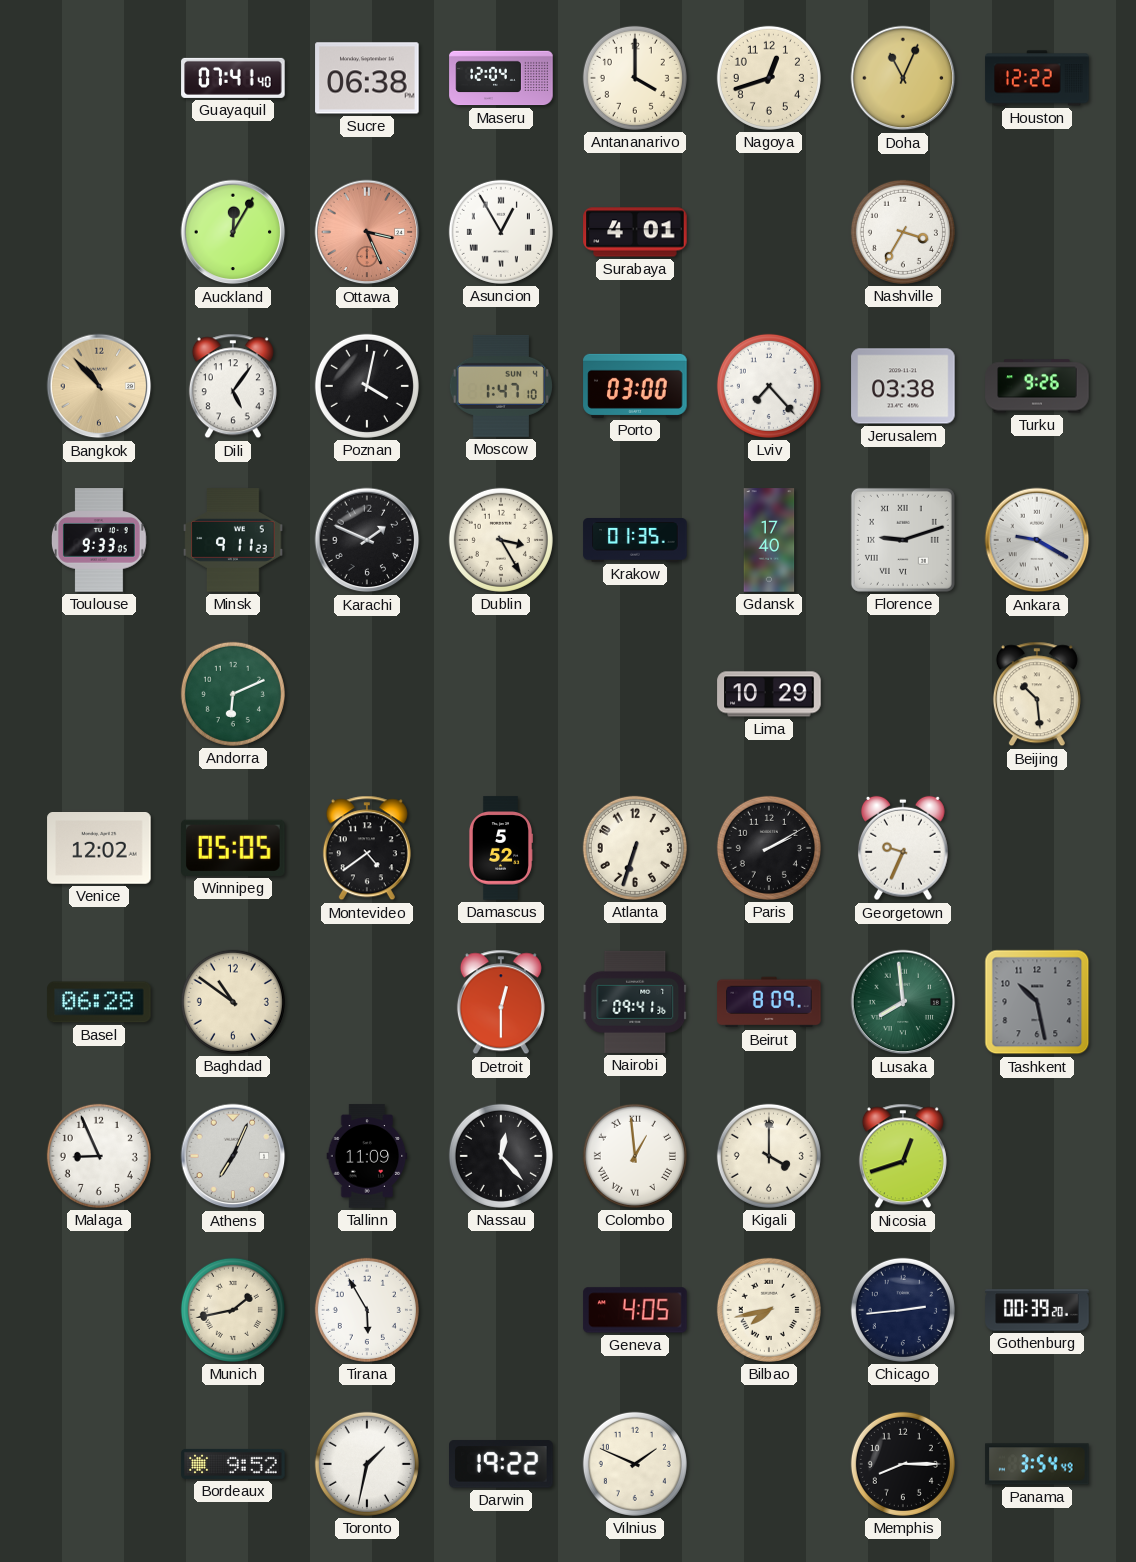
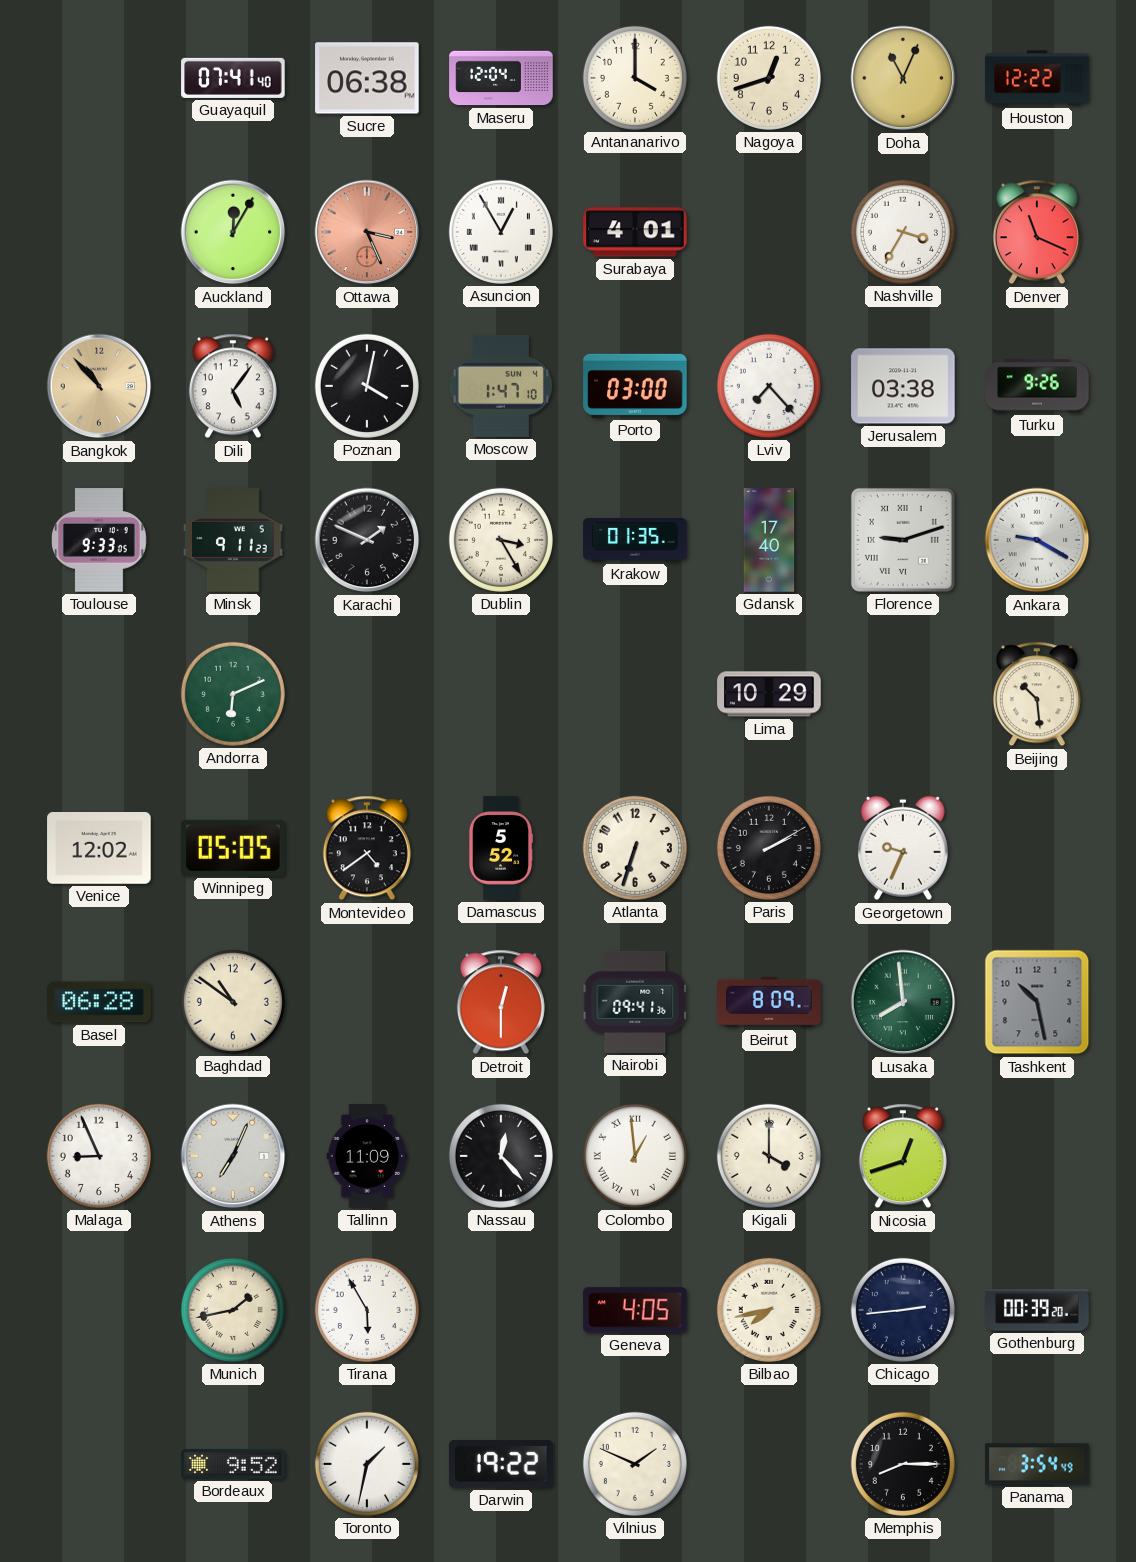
Denver: none -> 11:19 (1037, 232)
